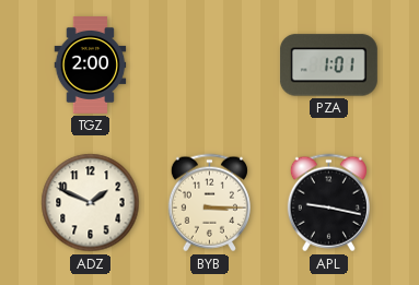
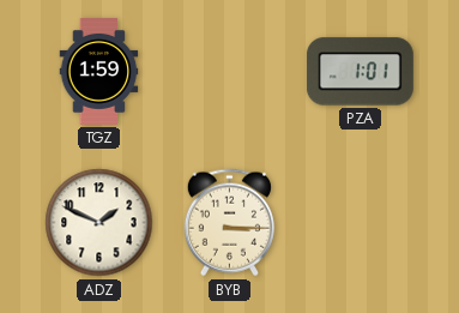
TGZ: 2:00 -> 1:59 (99, 72)
APL: 9:17 -> none (328, 203)
